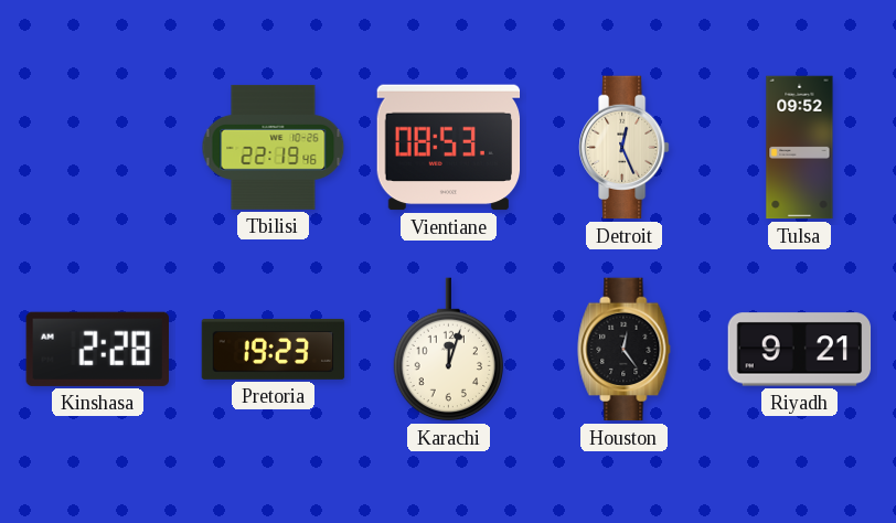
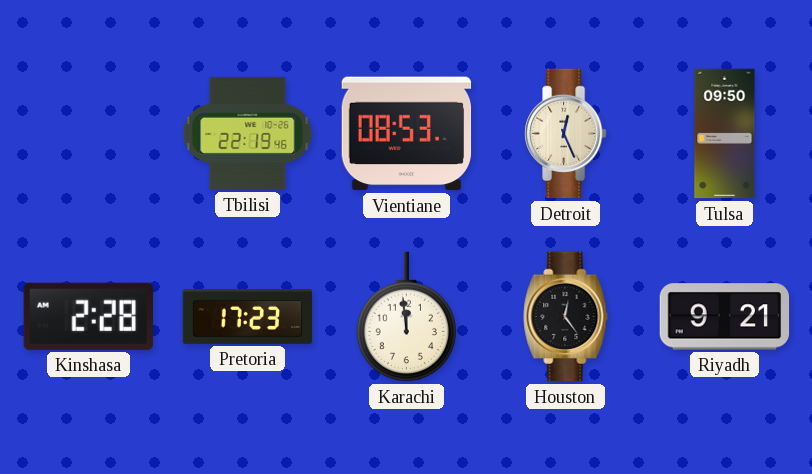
Tulsa: 09:52 -> 09:50 (725, 134)
Pretoria: 19:23 -> 17:23 (248, 316)
Karachi: 12:03 -> 11:59 (406, 317)
